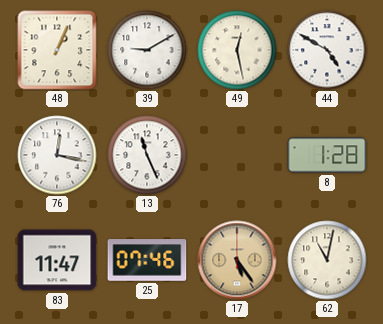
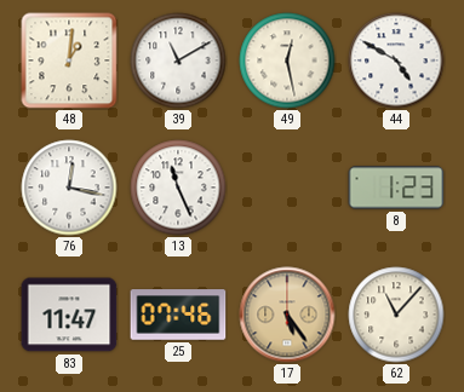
48: 1:04 -> 1:01 (69, 60)
39: 9:10 -> 11:10 (178, 60)
8: 1:28 -> 1:23 (396, 188)
62: 11:02 -> 11:07 (396, 315)
